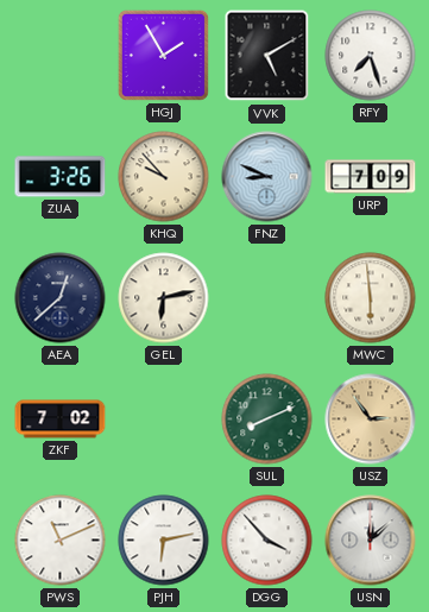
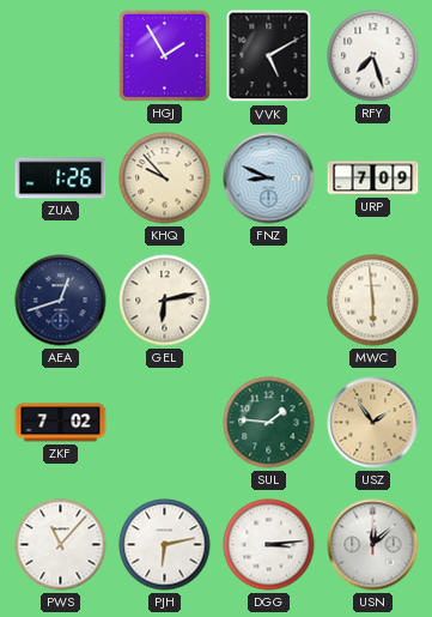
ZUA: 3:26 -> 1:26 (61, 179)
AEA: 12:38 -> 12:42 (61, 301)
SUL: 8:11 -> 1:46 (269, 423)
USZ: 2:54 -> 1:54 (373, 423)
PWS: 11:11 -> 11:07 (61, 545)
DGG: 3:53 -> 3:14 (269, 545)
